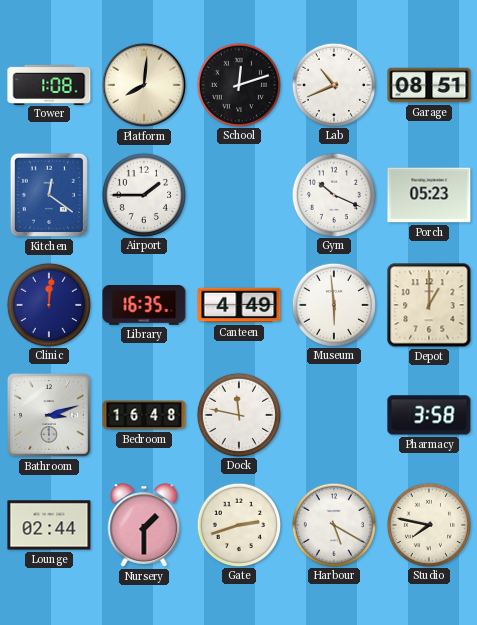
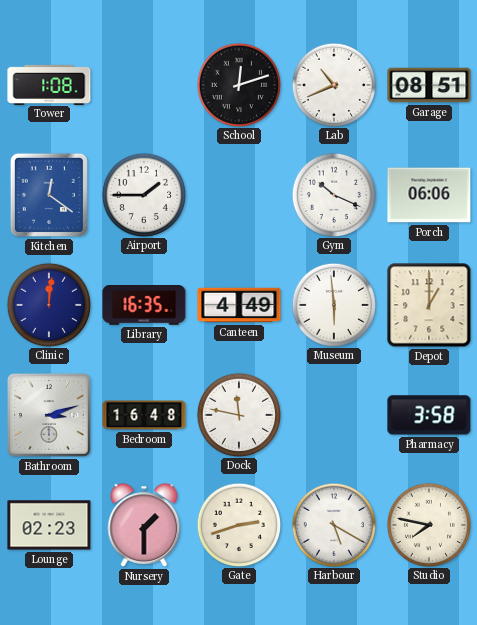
Platform: 8:01 -> none (144, 85)
Porch: 05:23 -> 06:06 (429, 195)
Lounge: 02:44 -> 02:23 (49, 525)
